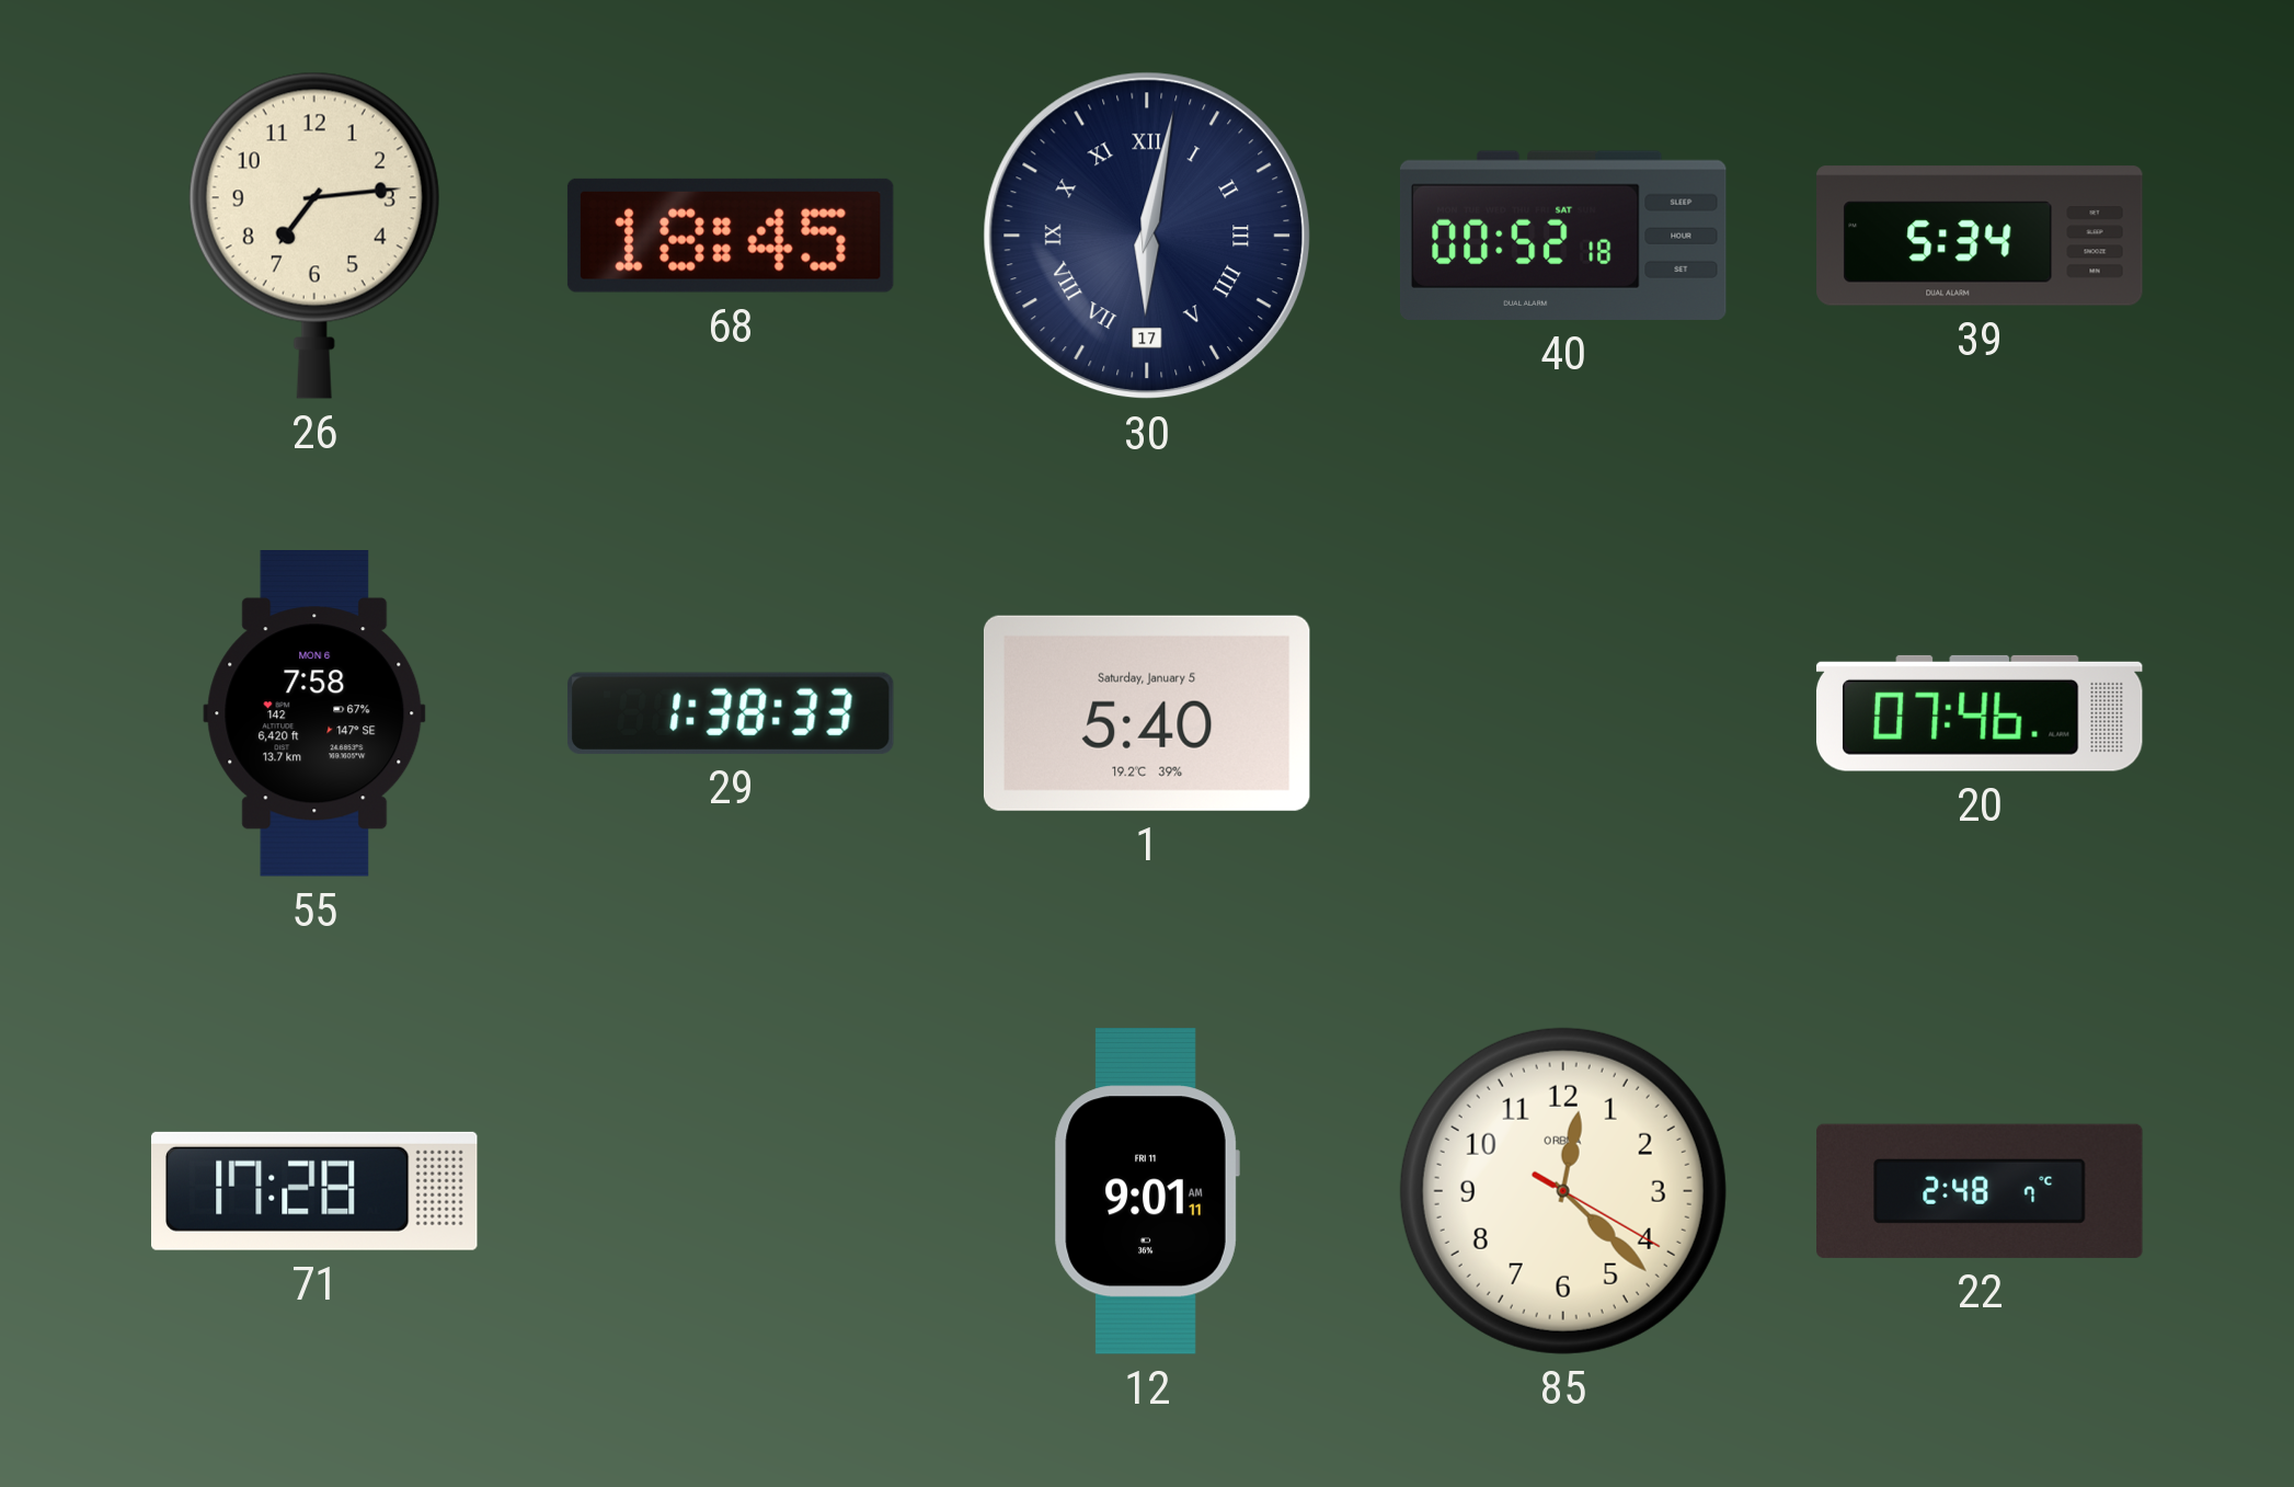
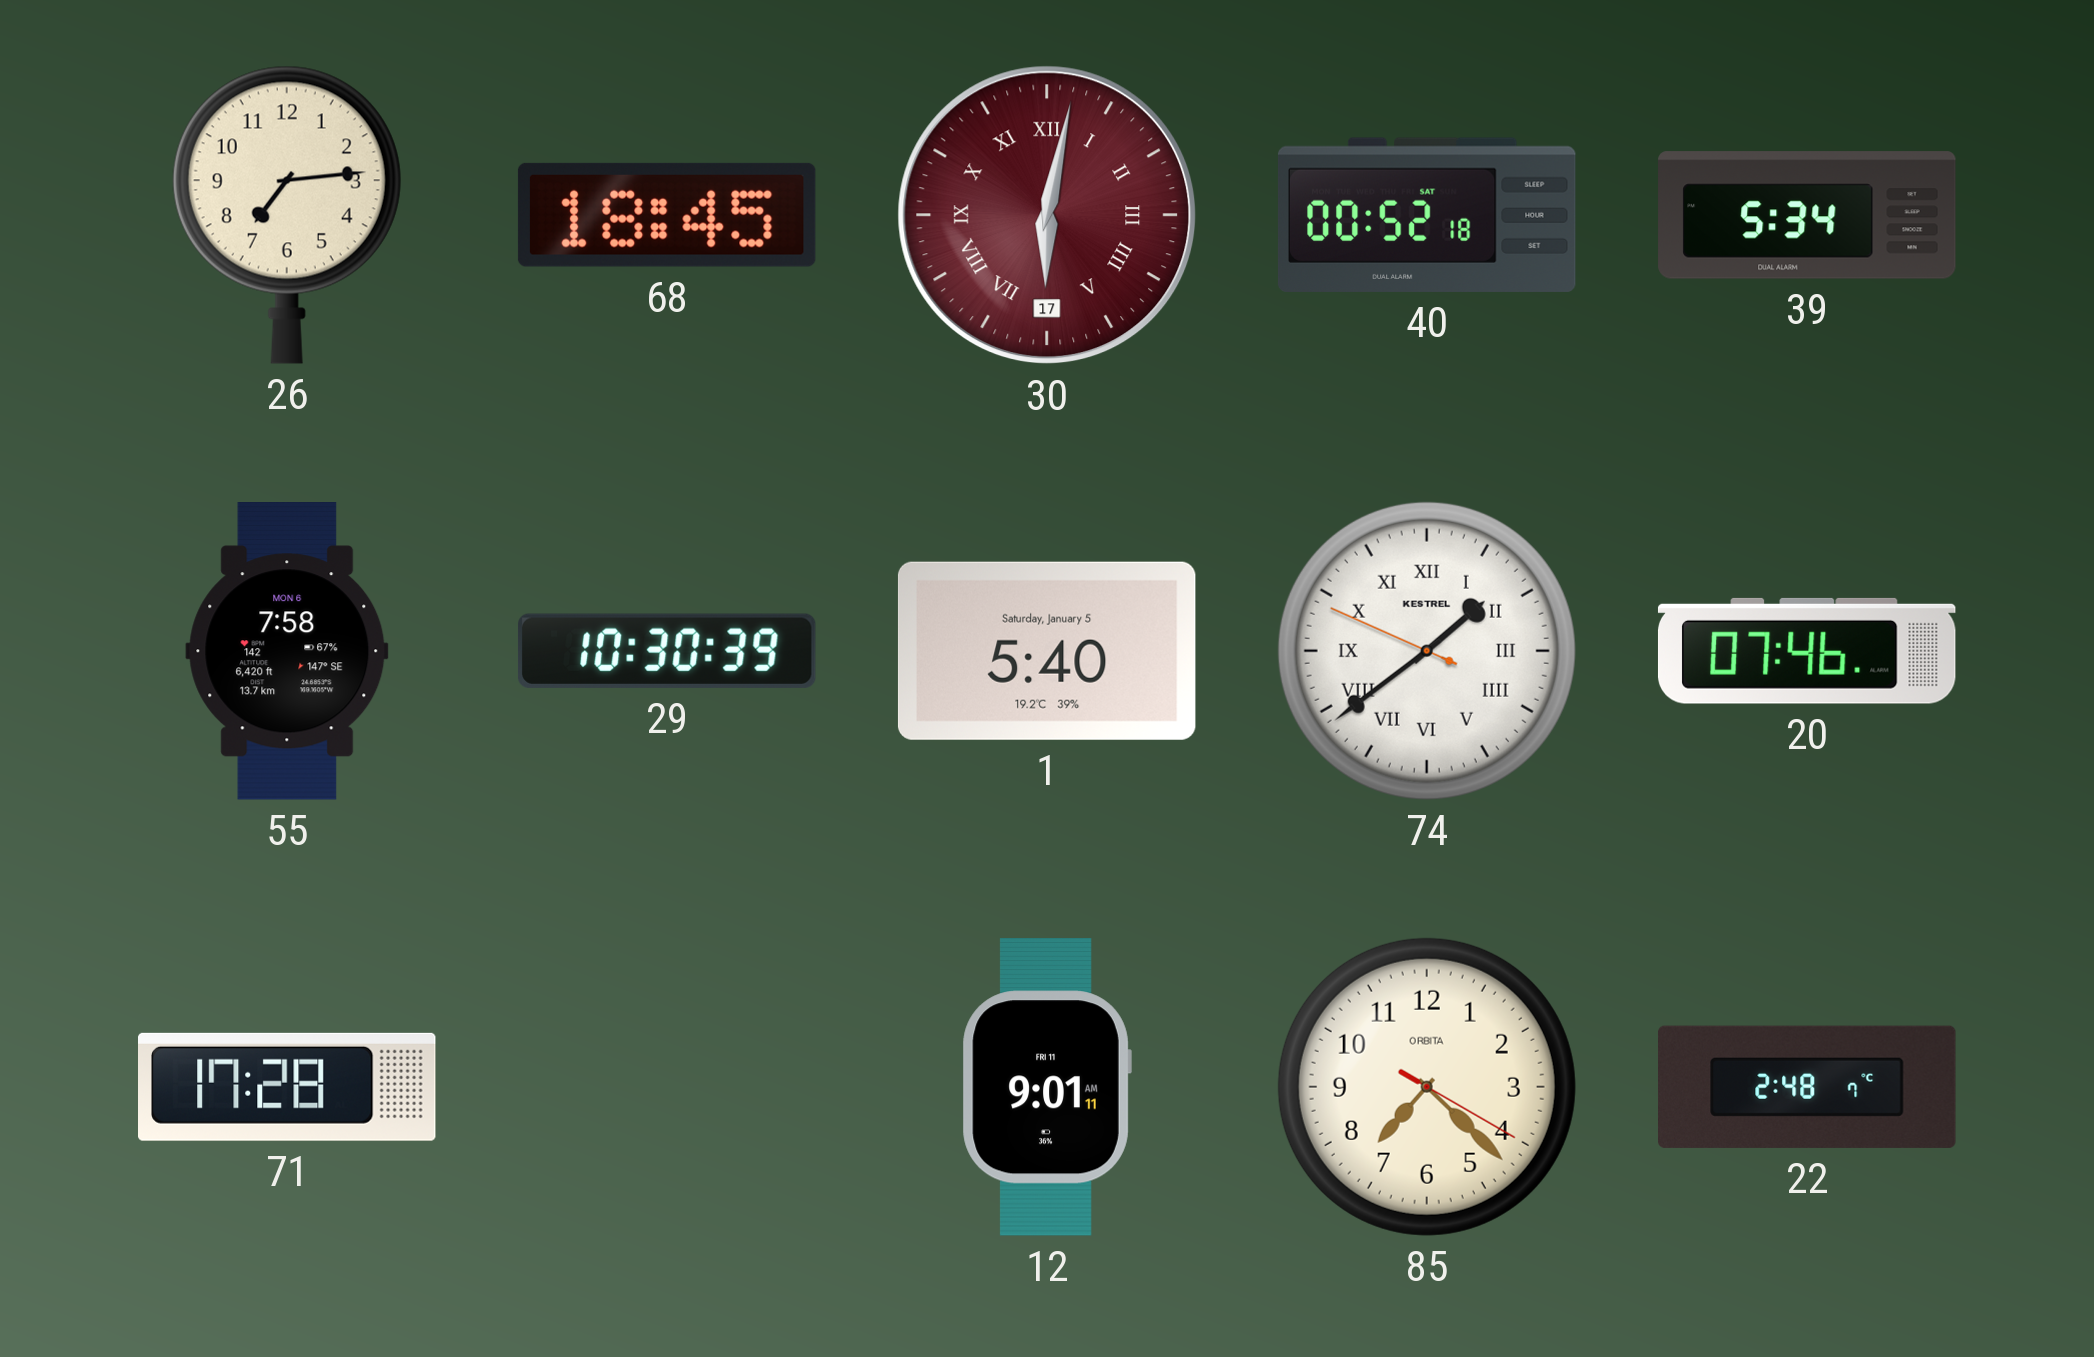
30 dial: navy -> burgundy (1047, 215)
29: 1:38 -> 10:30 (667, 651)
74: none -> 1:38 (1427, 651)
85: 12:22 -> 7:22 (1427, 1087)
